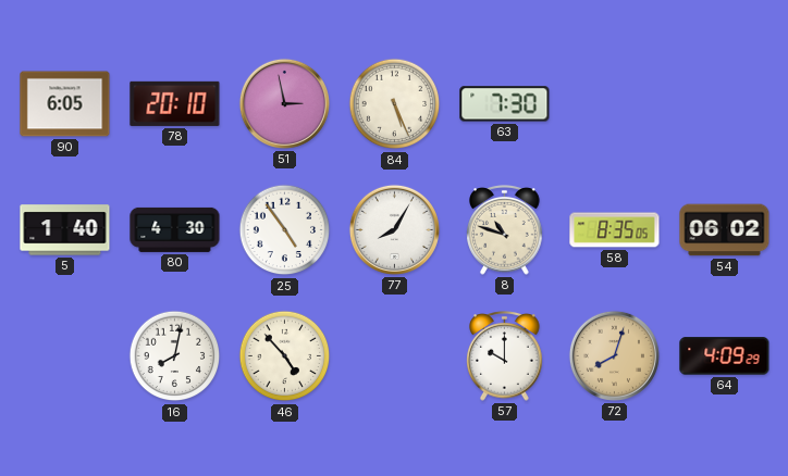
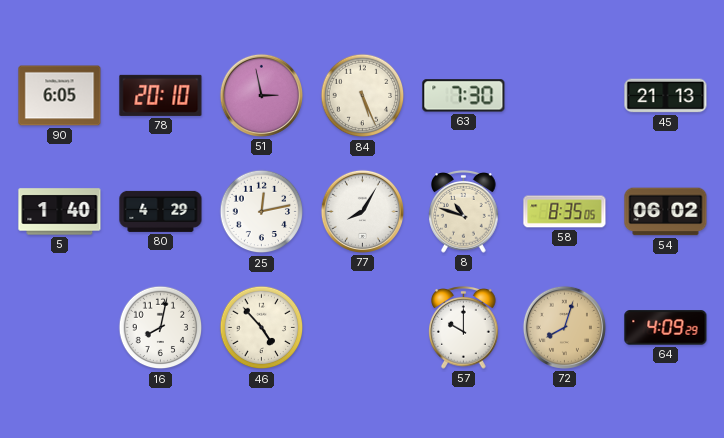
45: none -> 21:13 (666, 96)
80: 4:30 -> 4:29 (161, 211)
25: 4:54 -> 12:13 (262, 212)
